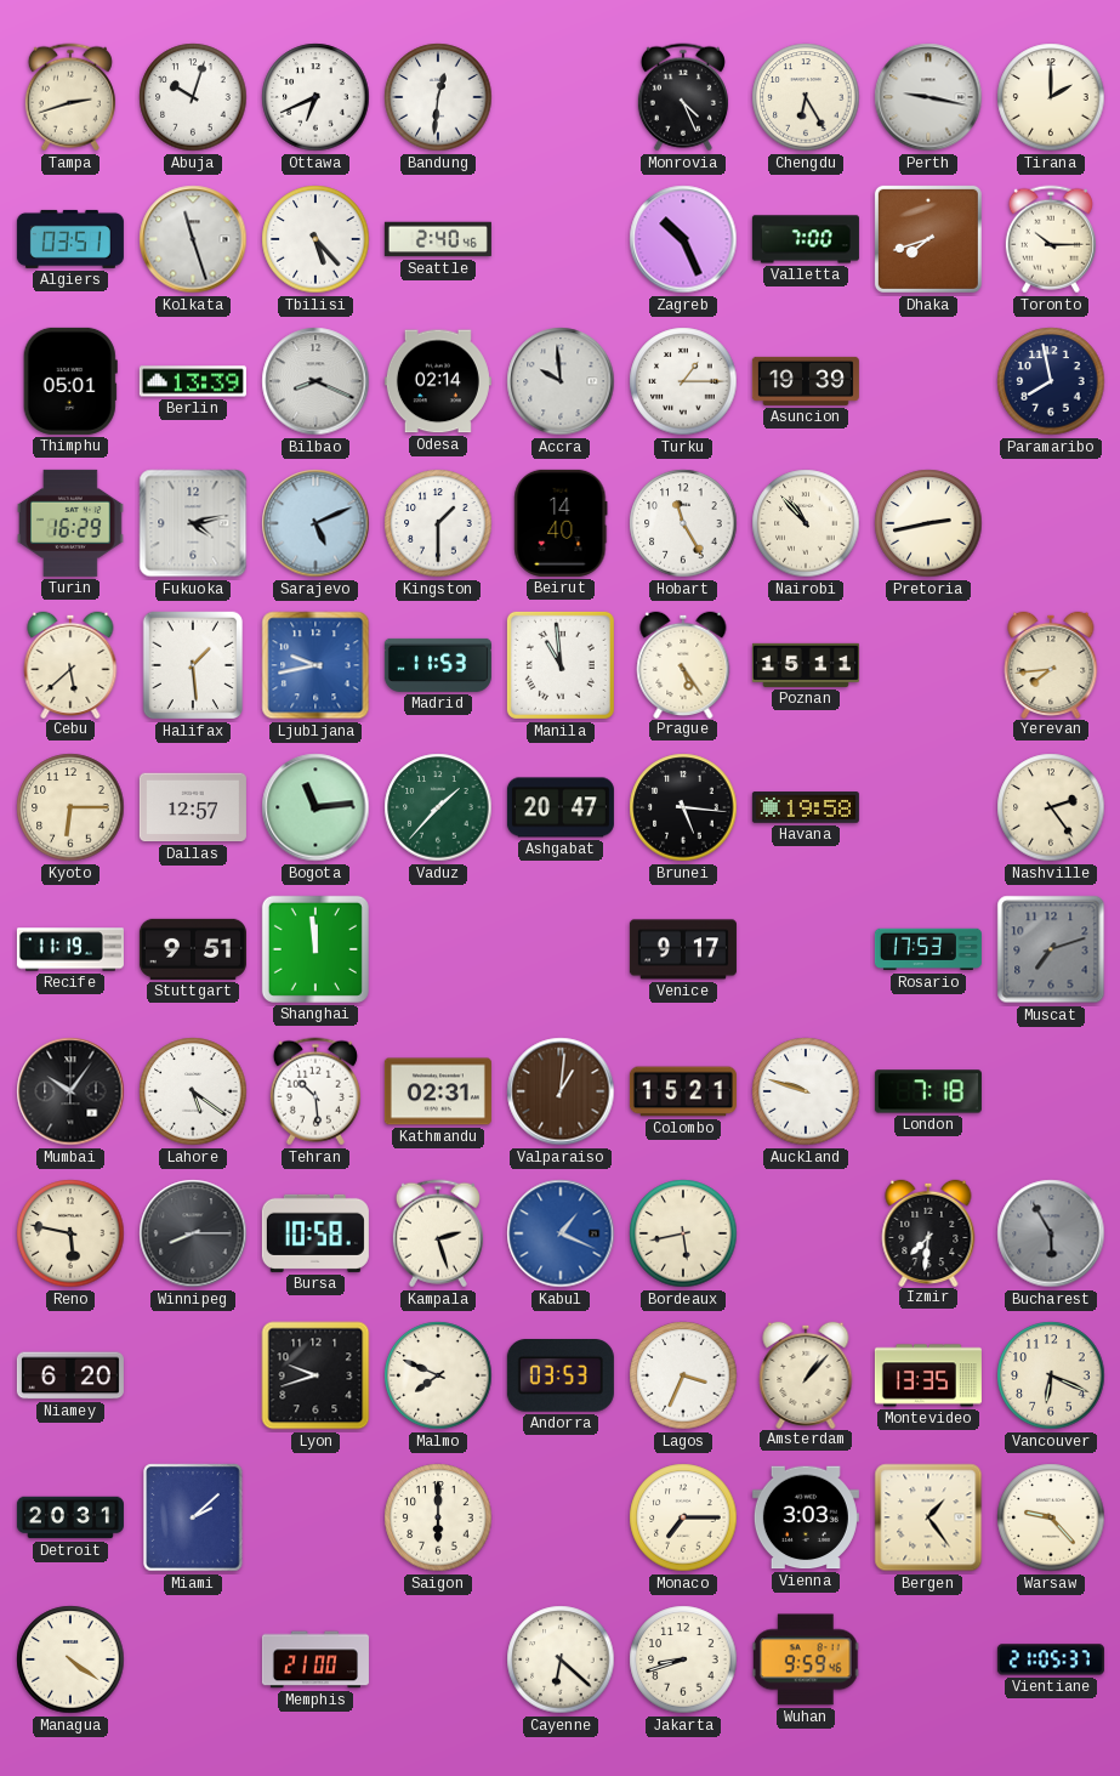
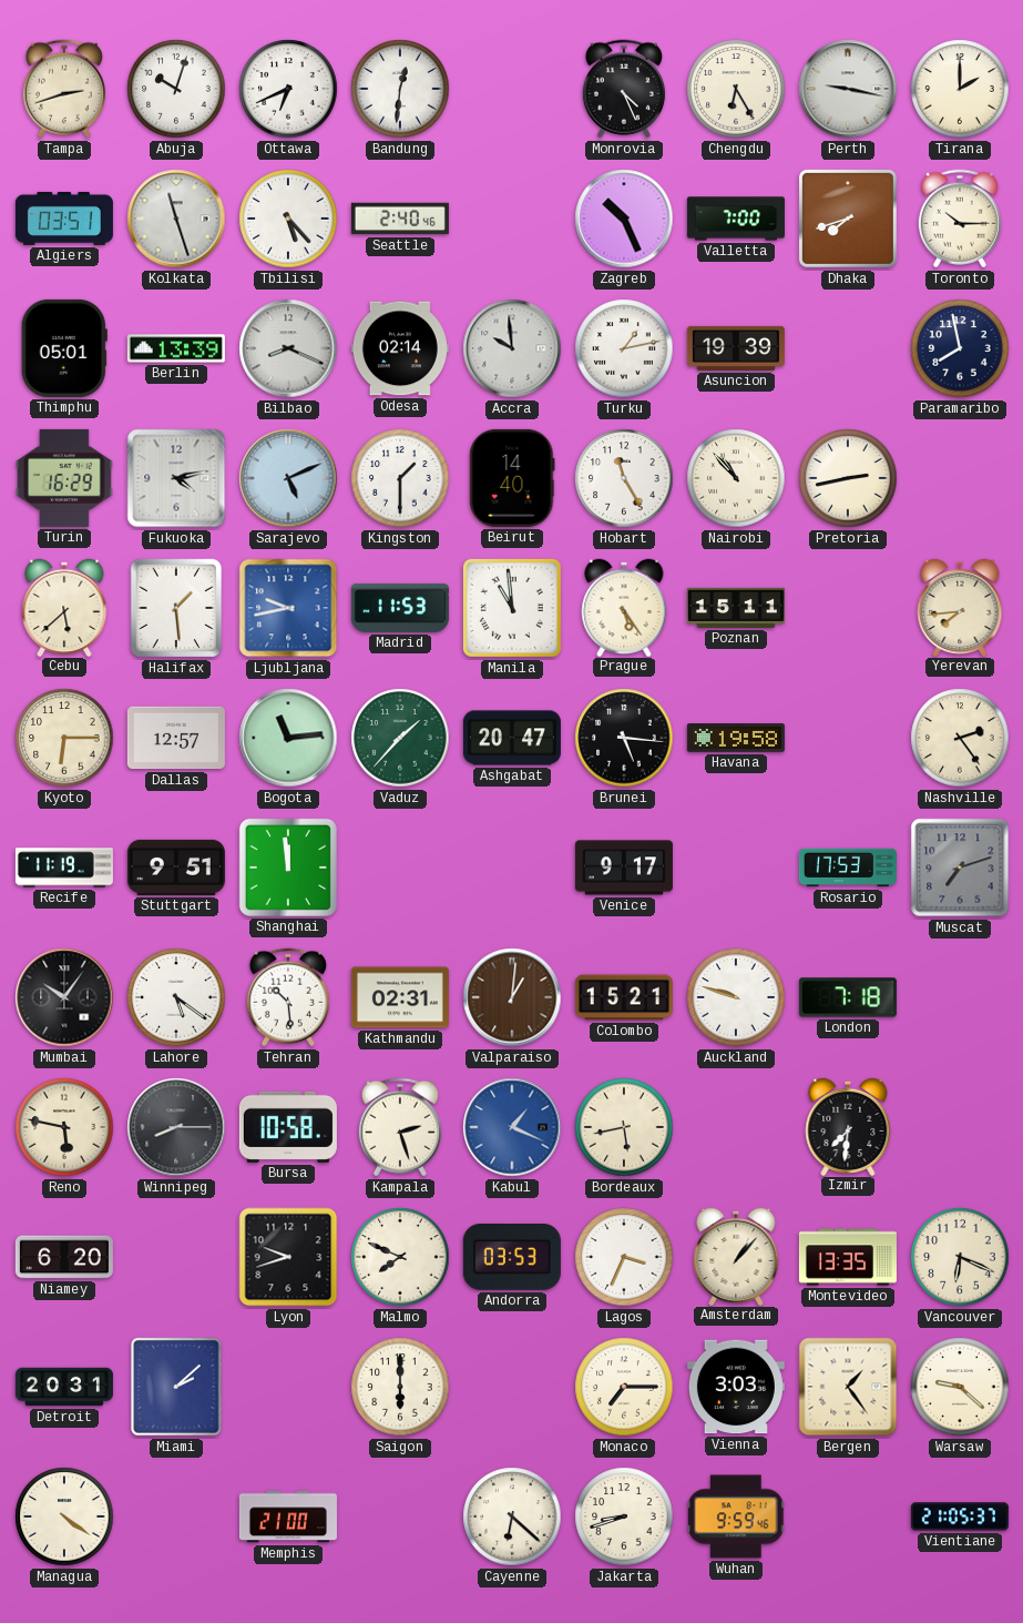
Turku: 1:15 -> 1:13 (624, 348)
Bucharest: 5:55 -> none (1051, 1233)
Warsaw: 9:23 -> 9:22 (960, 1387)
